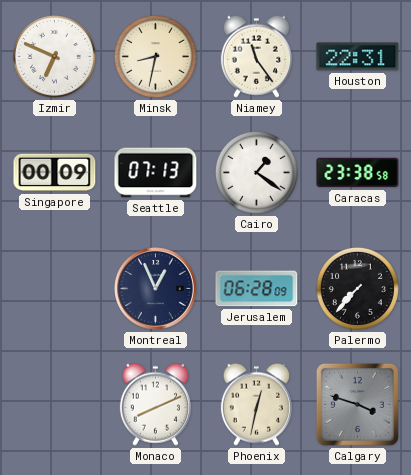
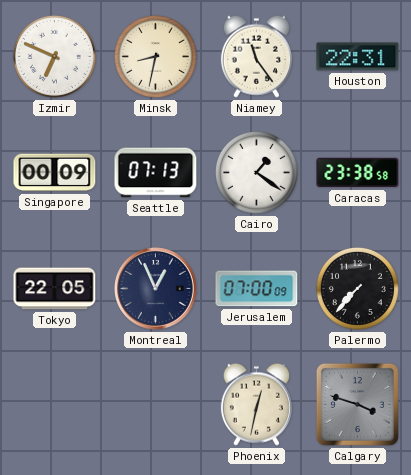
Tokyo: none -> 22:05 (55, 289)
Jerusalem: 06:28 -> 07:00 (257, 289)
Monaco: 8:11 -> none (155, 404)
